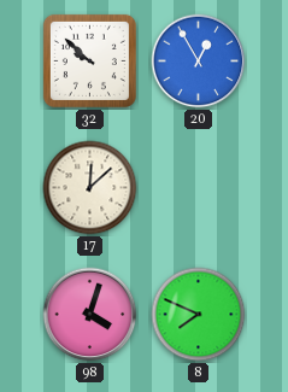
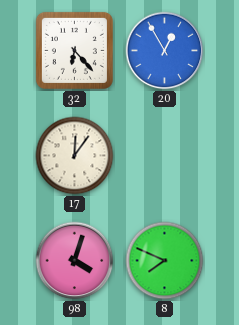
32: 9:52 -> 6:23 (74, 50)
17: 12:08 -> 12:06 (75, 156)
